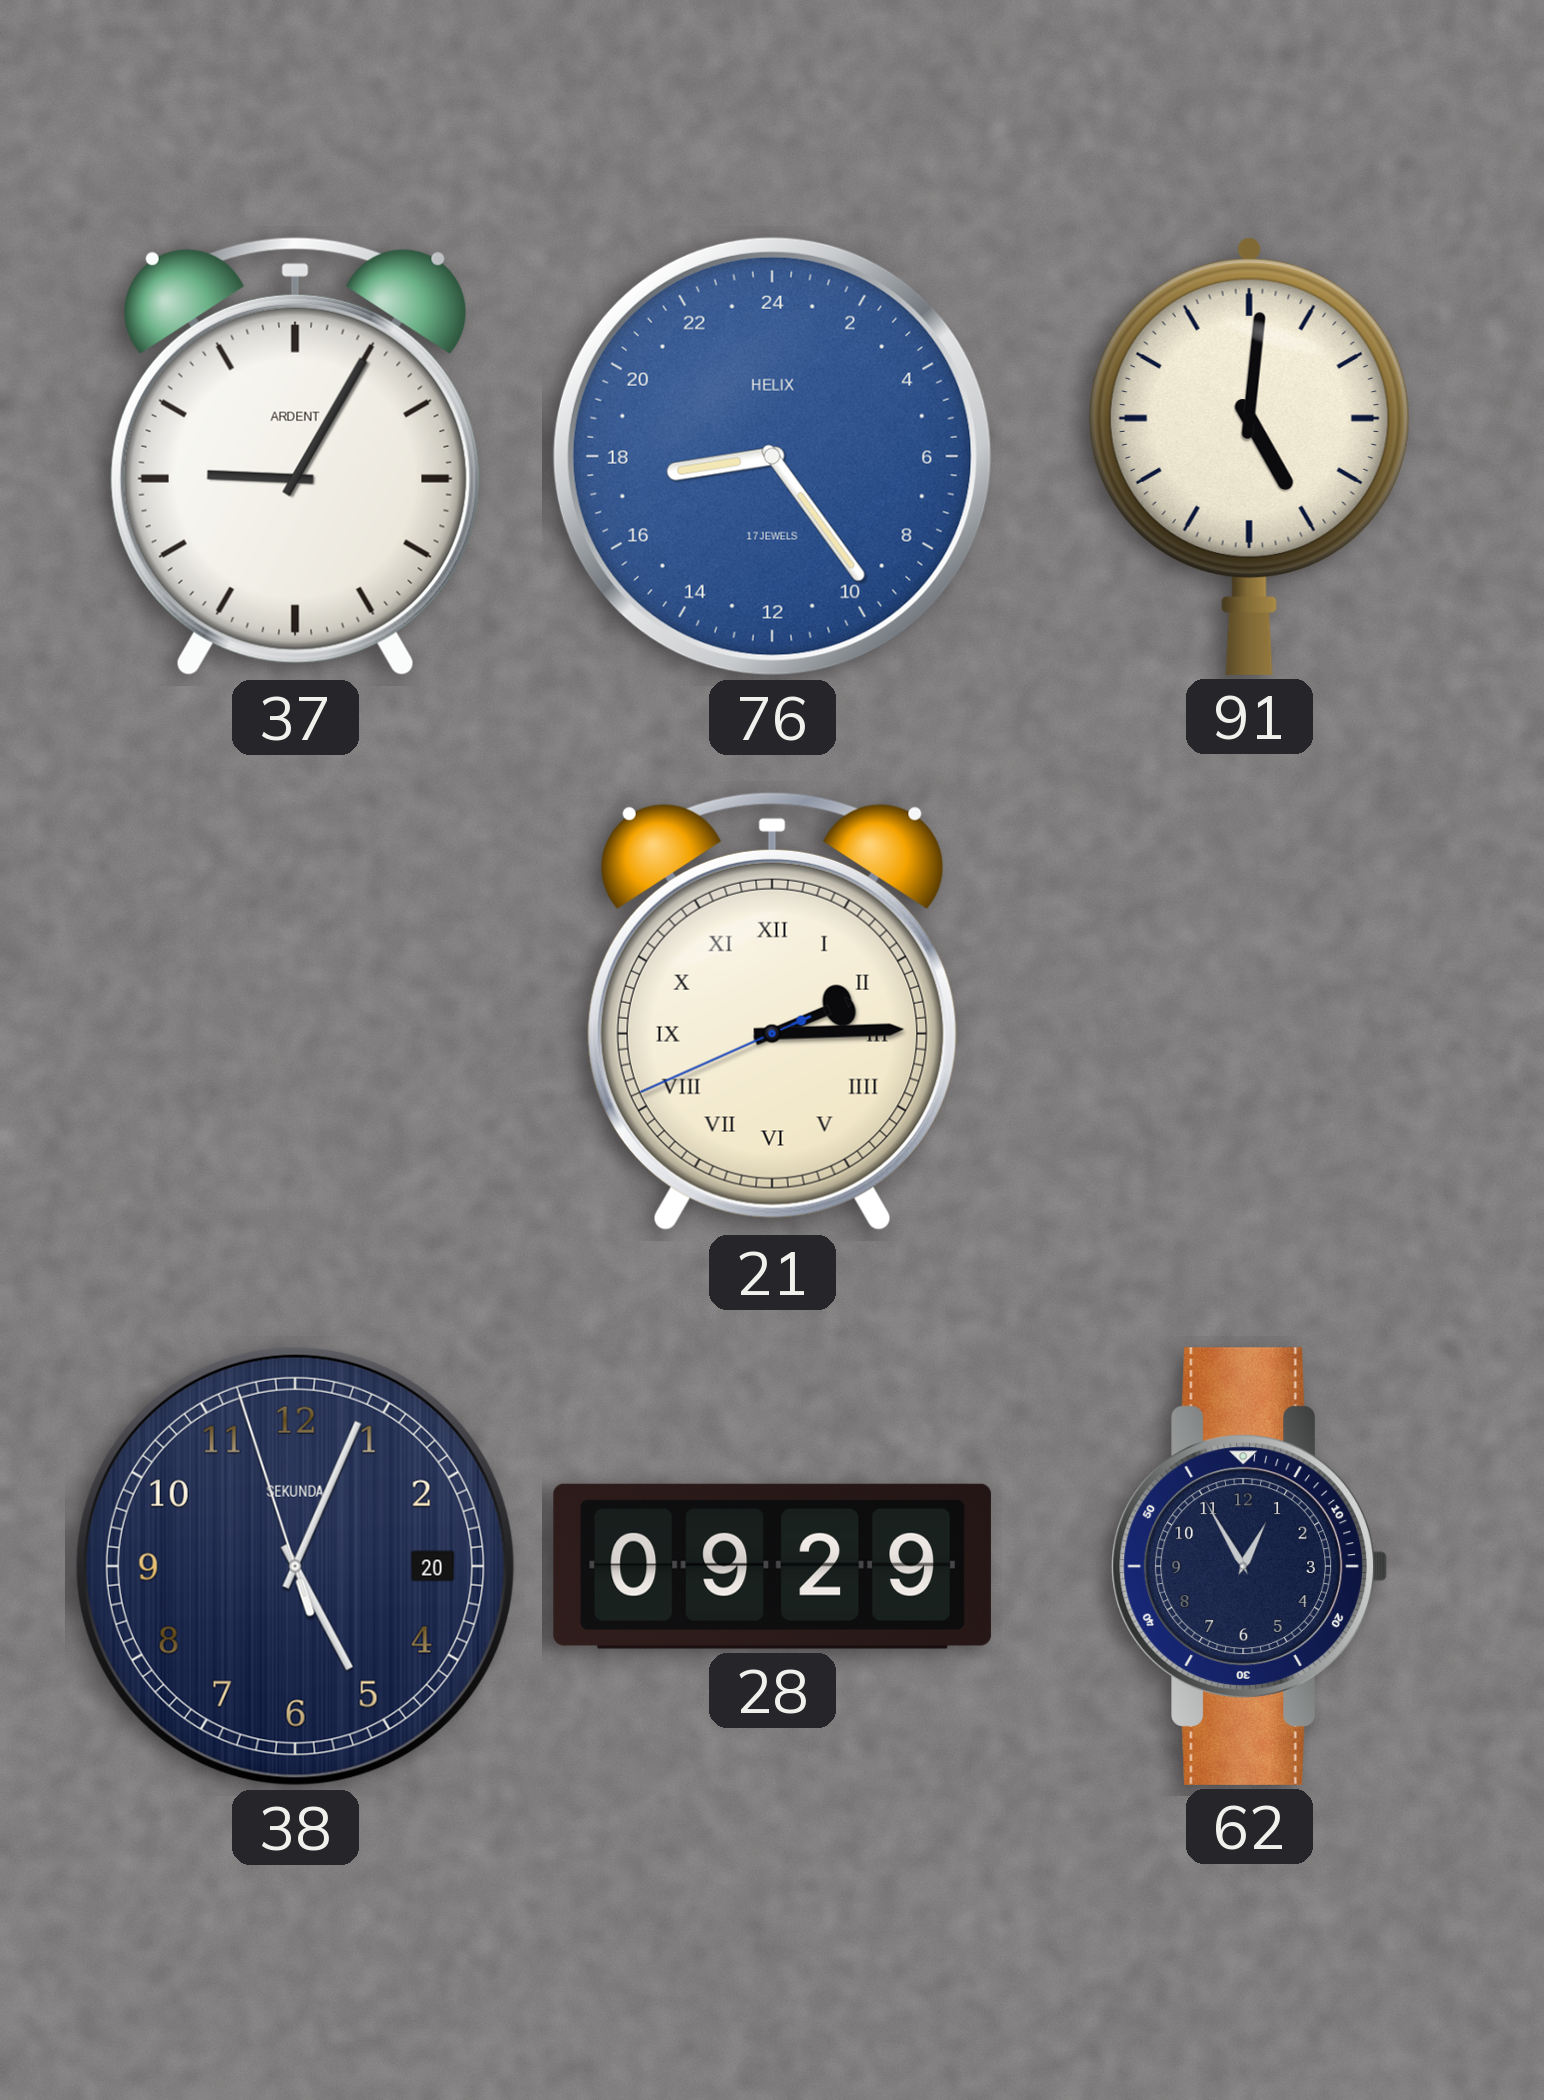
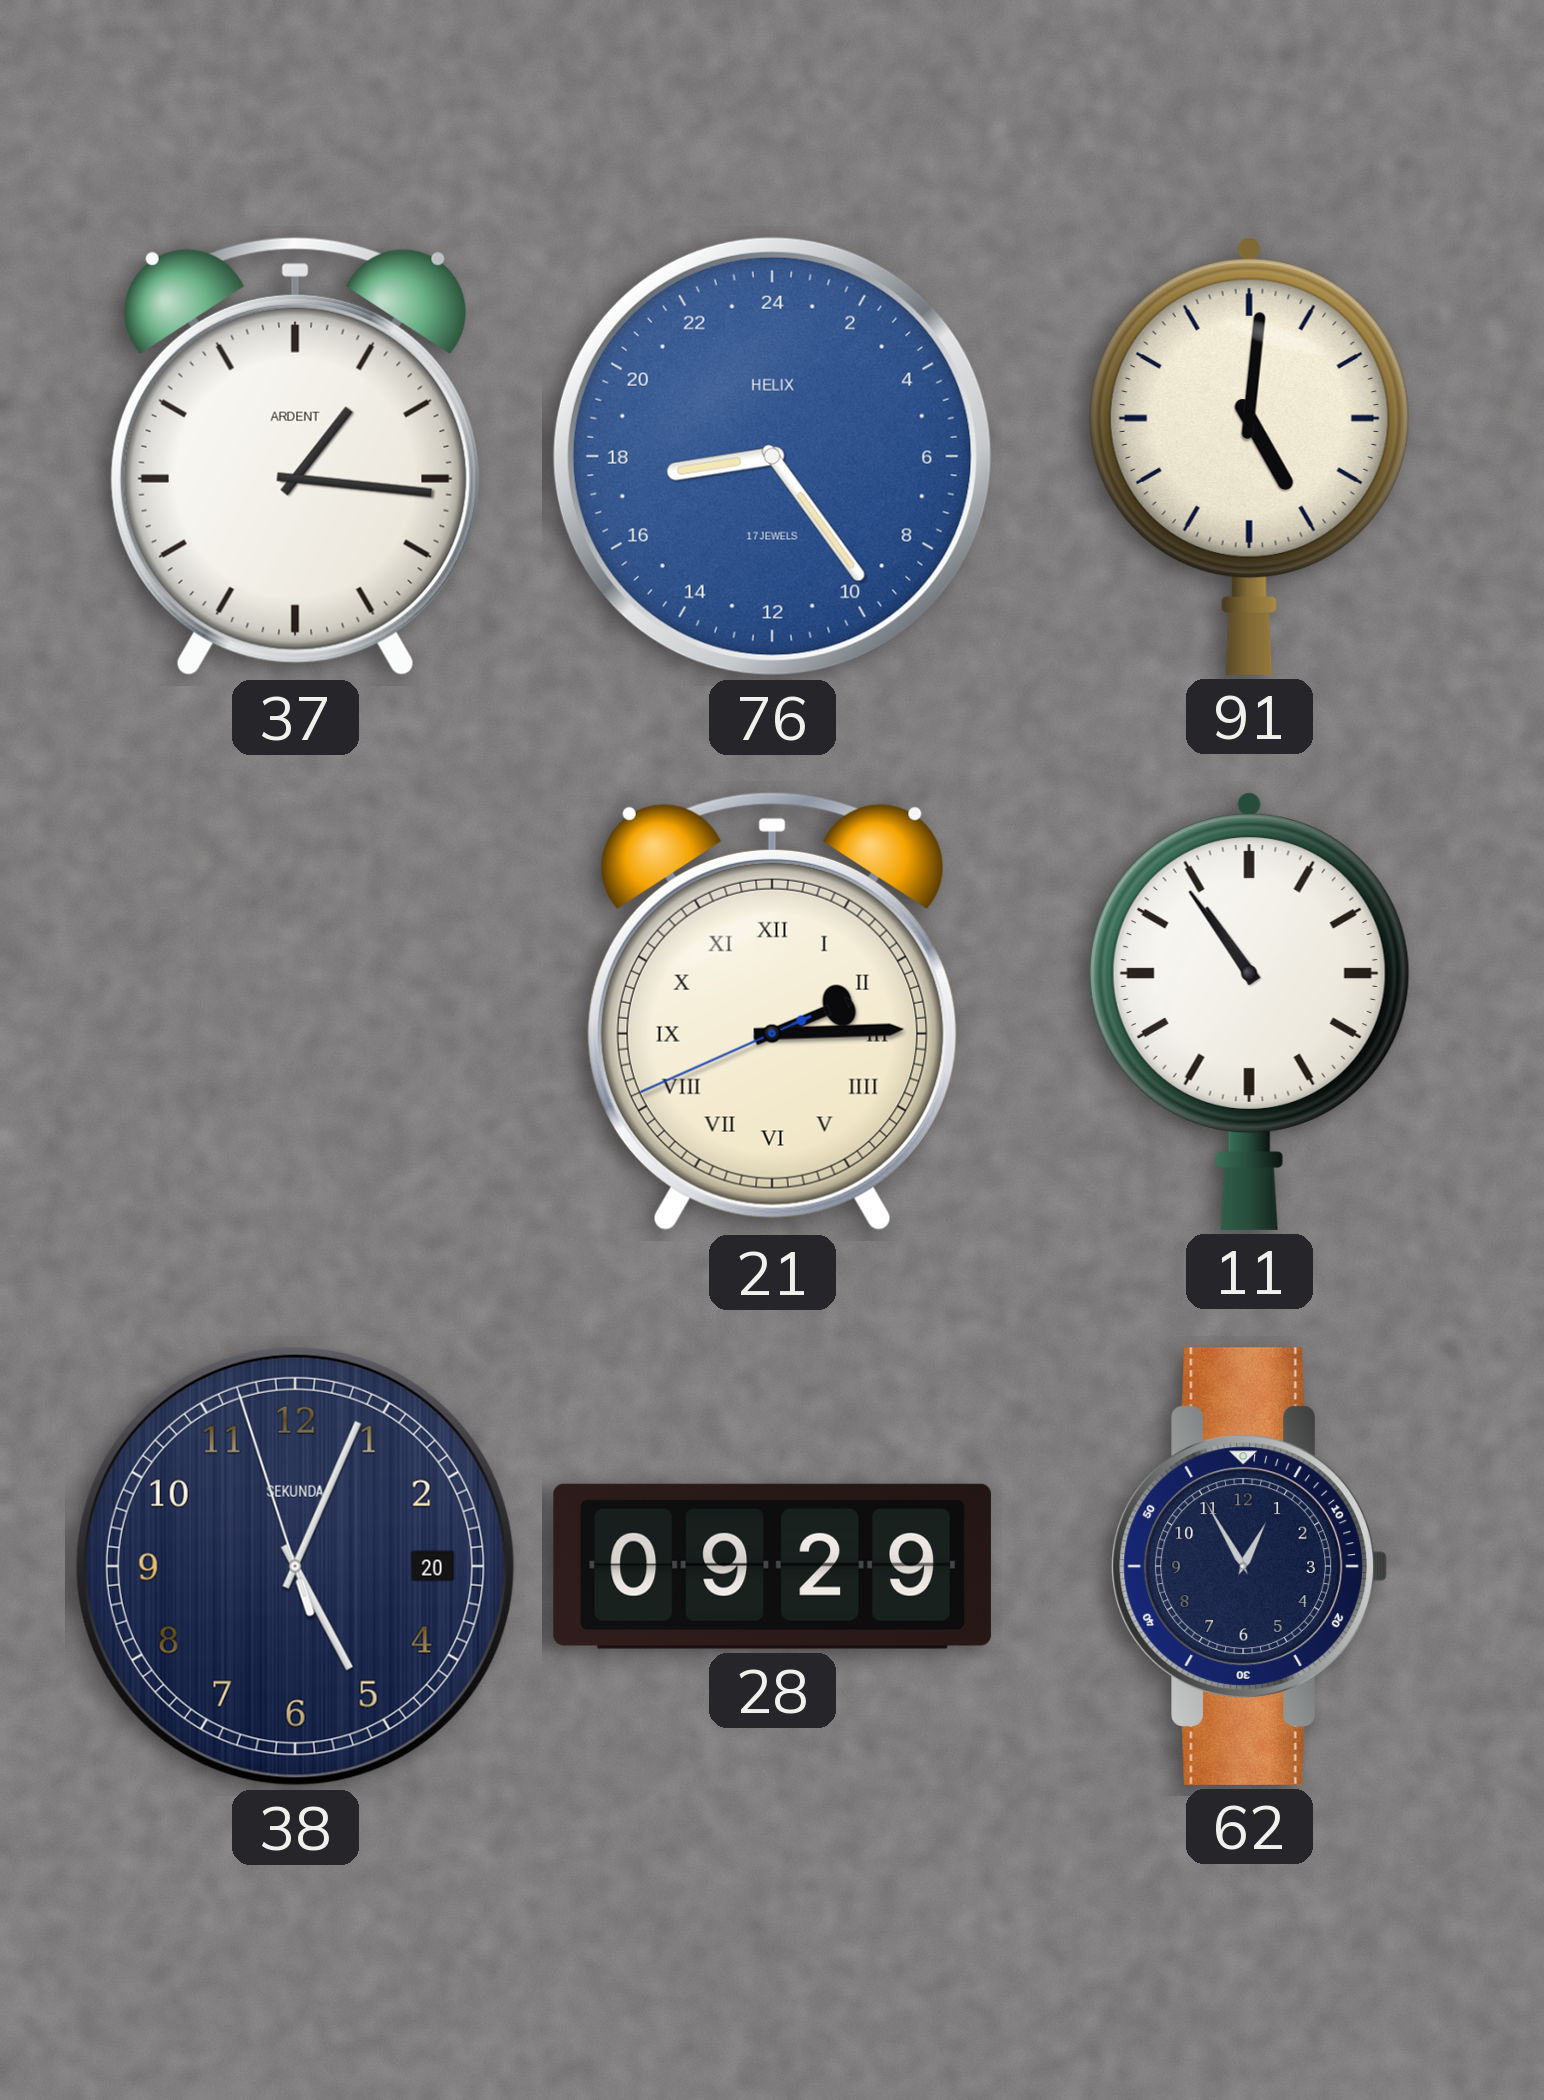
37: 9:05 -> 1:16 (295, 456)
11: none -> 10:54 (1249, 1011)
